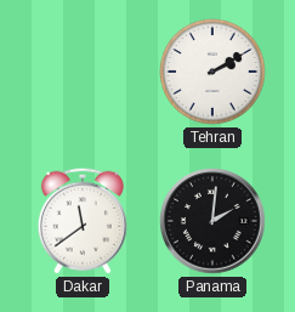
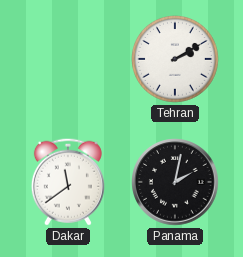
Panama: 2:01 -> 2:02 (175, 182)
